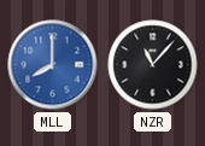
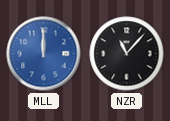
MLL: 8:00 -> 12:00 (44, 54)
